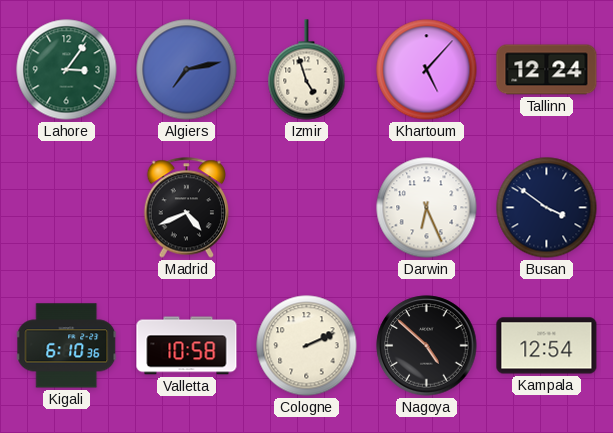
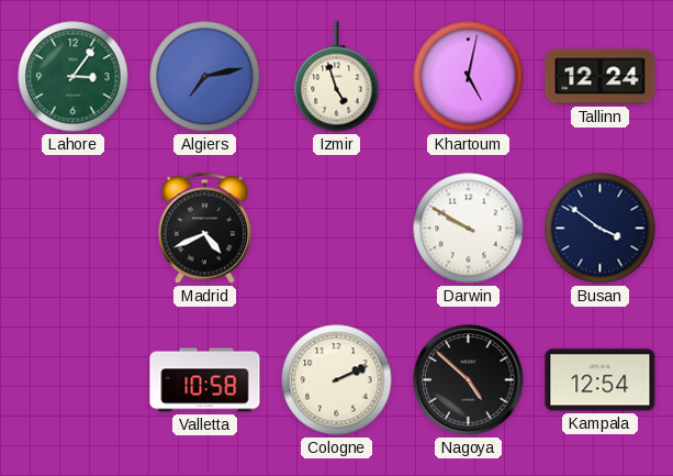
Khartoum: 5:07 -> 5:02 (469, 77)
Darwin: 6:26 -> 9:50 (469, 229)
Kigali: 6:10 -> none (67, 346)
